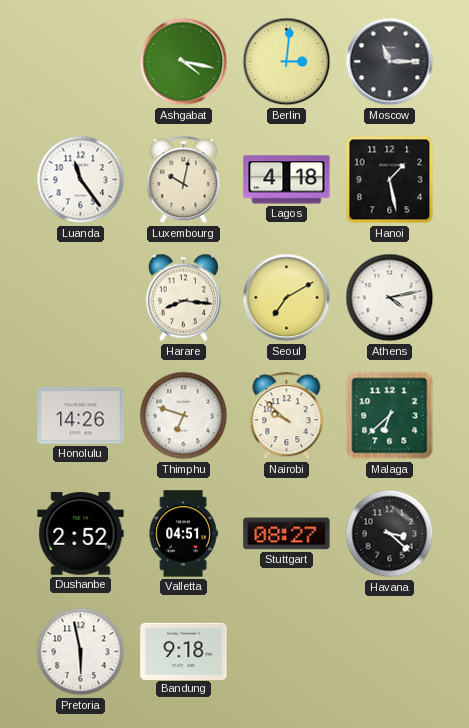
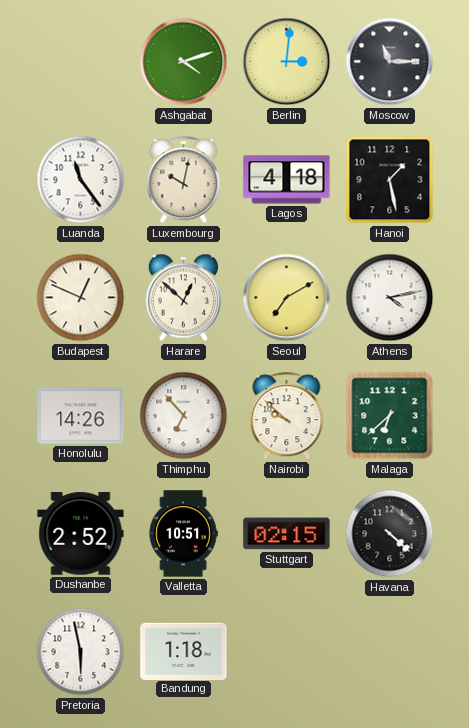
Ashgabat: 4:17 -> 4:12 (184, 62)
Budapest: none -> 12:49 (81, 298)
Harare: 8:16 -> 12:52 (183, 298)
Thimphu: 6:48 -> 6:53 (184, 416)
Valletta: 04:51 -> 10:51 (183, 534)
Stuttgart: 08:27 -> 02:15 (287, 534)
Havana: 3:22 -> 4:22 (390, 534)
Bandung: 9:18 -> 1:18 (184, 651)
